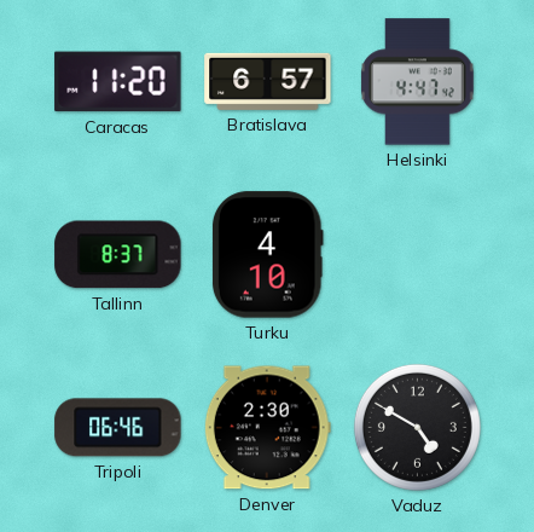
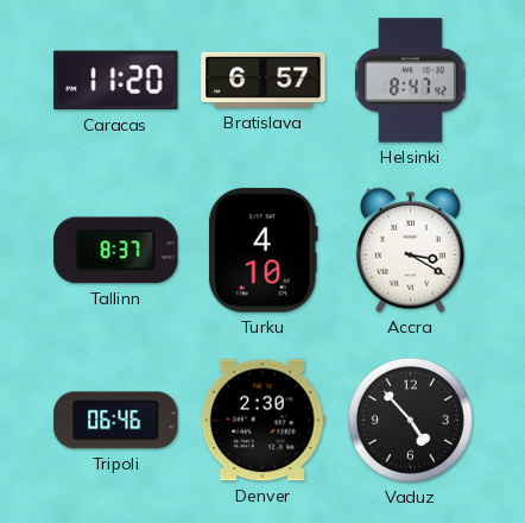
Helsinki: 4:47 -> 8:47 (411, 81)
Accra: none -> 3:20 (410, 250)
Vaduz: 4:50 -> 4:53 (410, 420)
